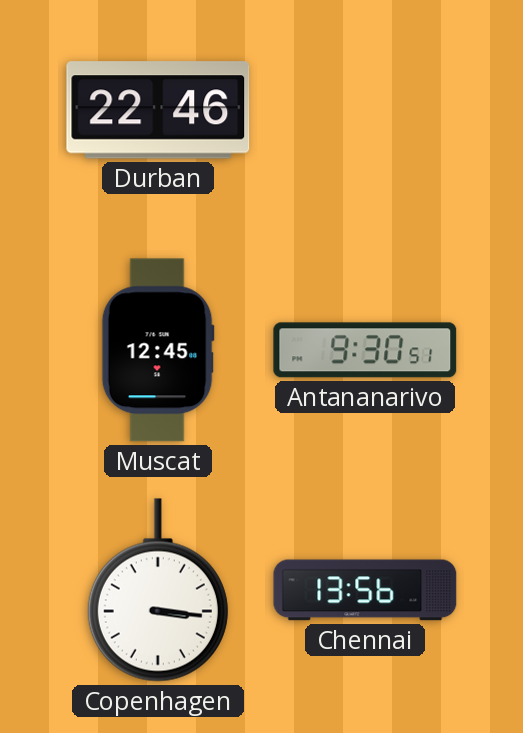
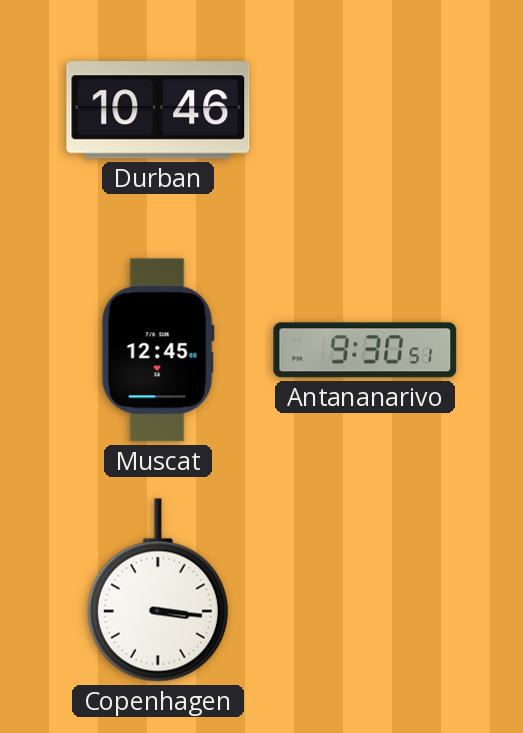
Durban: 22:46 -> 10:46 (158, 110)
Chennai: 13:56 -> none (365, 590)
